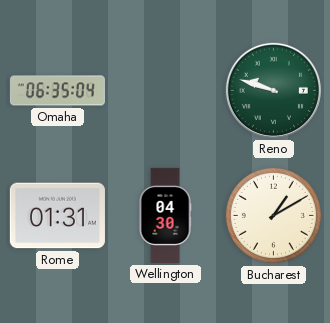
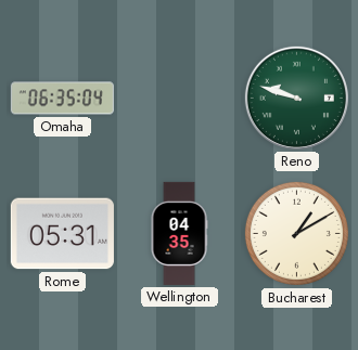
Rome: 01:31 -> 05:31 (62, 234)
Wellington: 04:30 -> 04:35 (179, 233)
